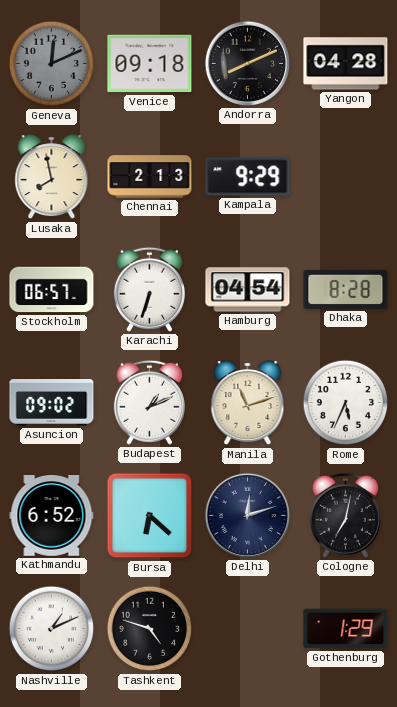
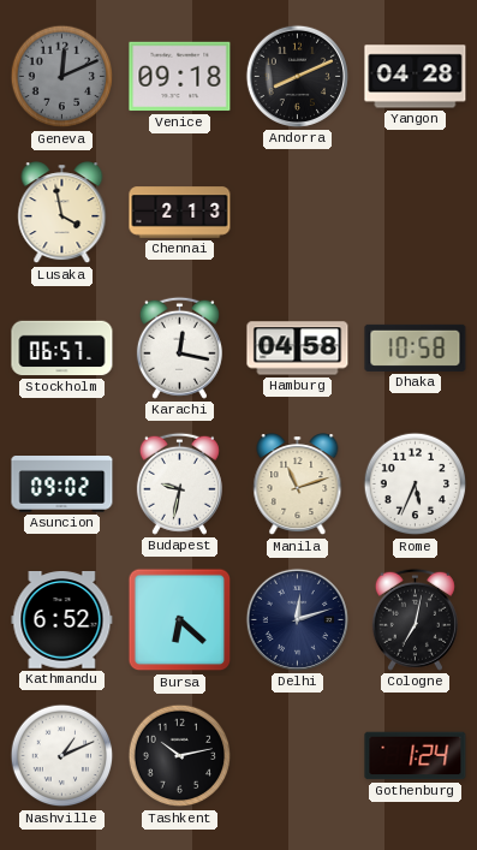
Lusaka: 7:58 -> 3:58 (62, 213)
Kampala: 9:29 -> none (248, 177)
Karachi: 6:33 -> 12:17 (179, 347)
Hamburg: 04:54 -> 04:58 (298, 349)
Dhaka: 8:28 -> 10:58 (416, 347)
Budapest: 1:11 -> 9:32 (179, 483)
Tashkent: 4:48 -> 10:13 (180, 756)
Gothenburg: 1:29 -> 1:24 (416, 756)
